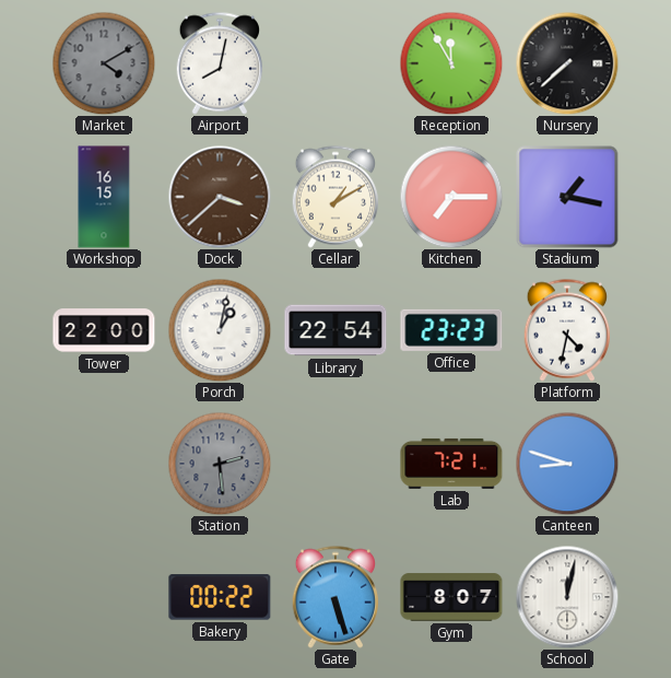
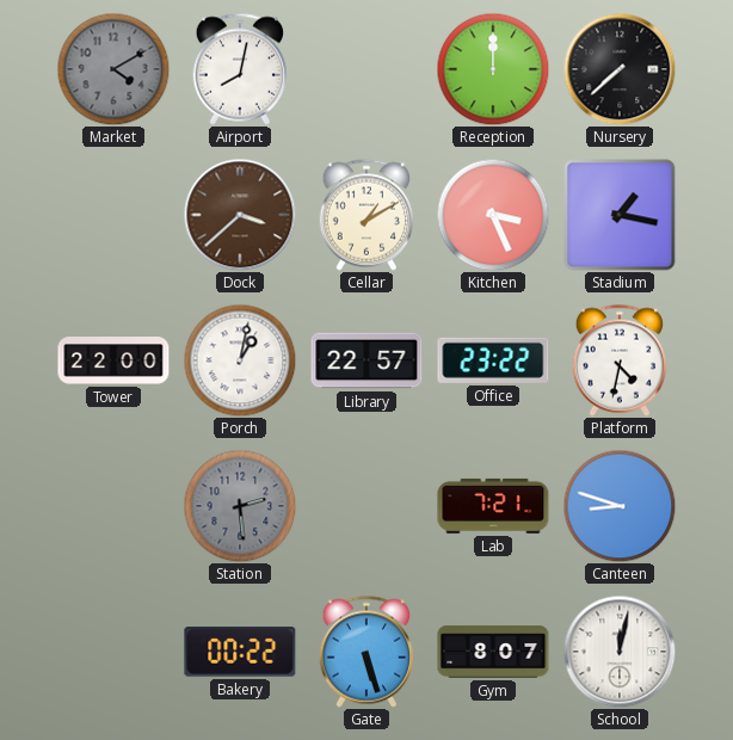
Reception: 11:55 -> 12:00 (493, 69)
Workshop: 16:15 -> none (104, 197)
Kitchen: 7:15 -> 3:26 (493, 215)
Library: 22:54 -> 22:57 (366, 360)
Office: 23:23 -> 23:22 (493, 360)
